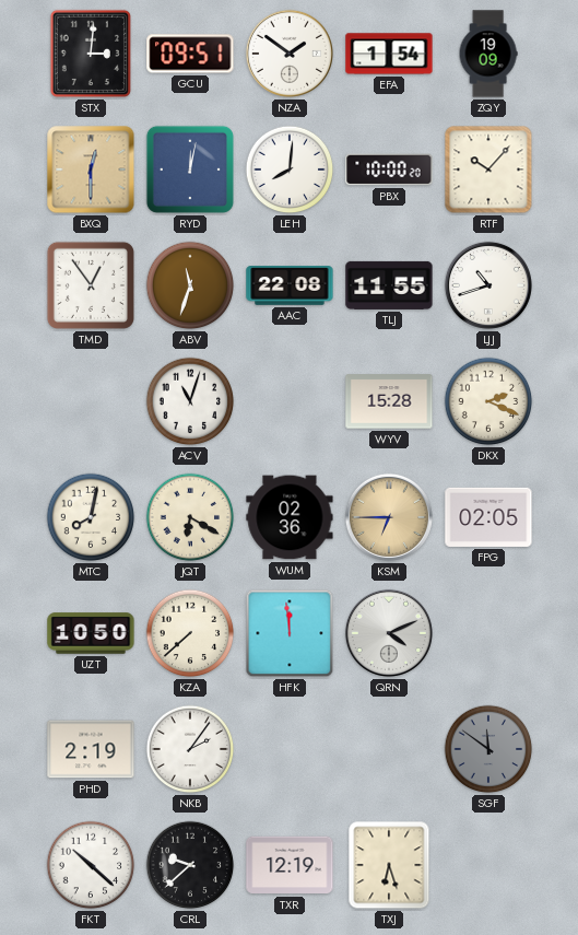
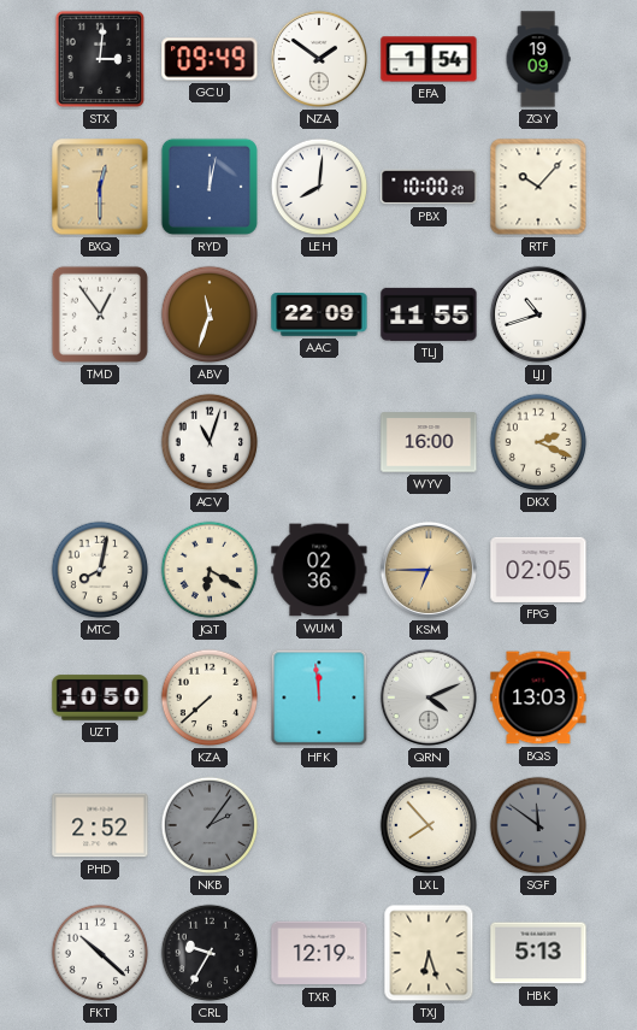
GCU: 09:51 -> 09:49 (210, 59)
AAC: 22:08 -> 22:09 (319, 314)
WYV: 15:28 -> 16:00 (429, 442)
BQS: none -> 13:03 (538, 698)
PHD: 2:19 -> 2:52 (100, 825)
NKB dial: white -> grey (210, 825)
LXL: none -> 7:53 (429, 825)
CRL: 9:38 -> 9:35 (210, 953)
HBK: none -> 5:13 (538, 953)
